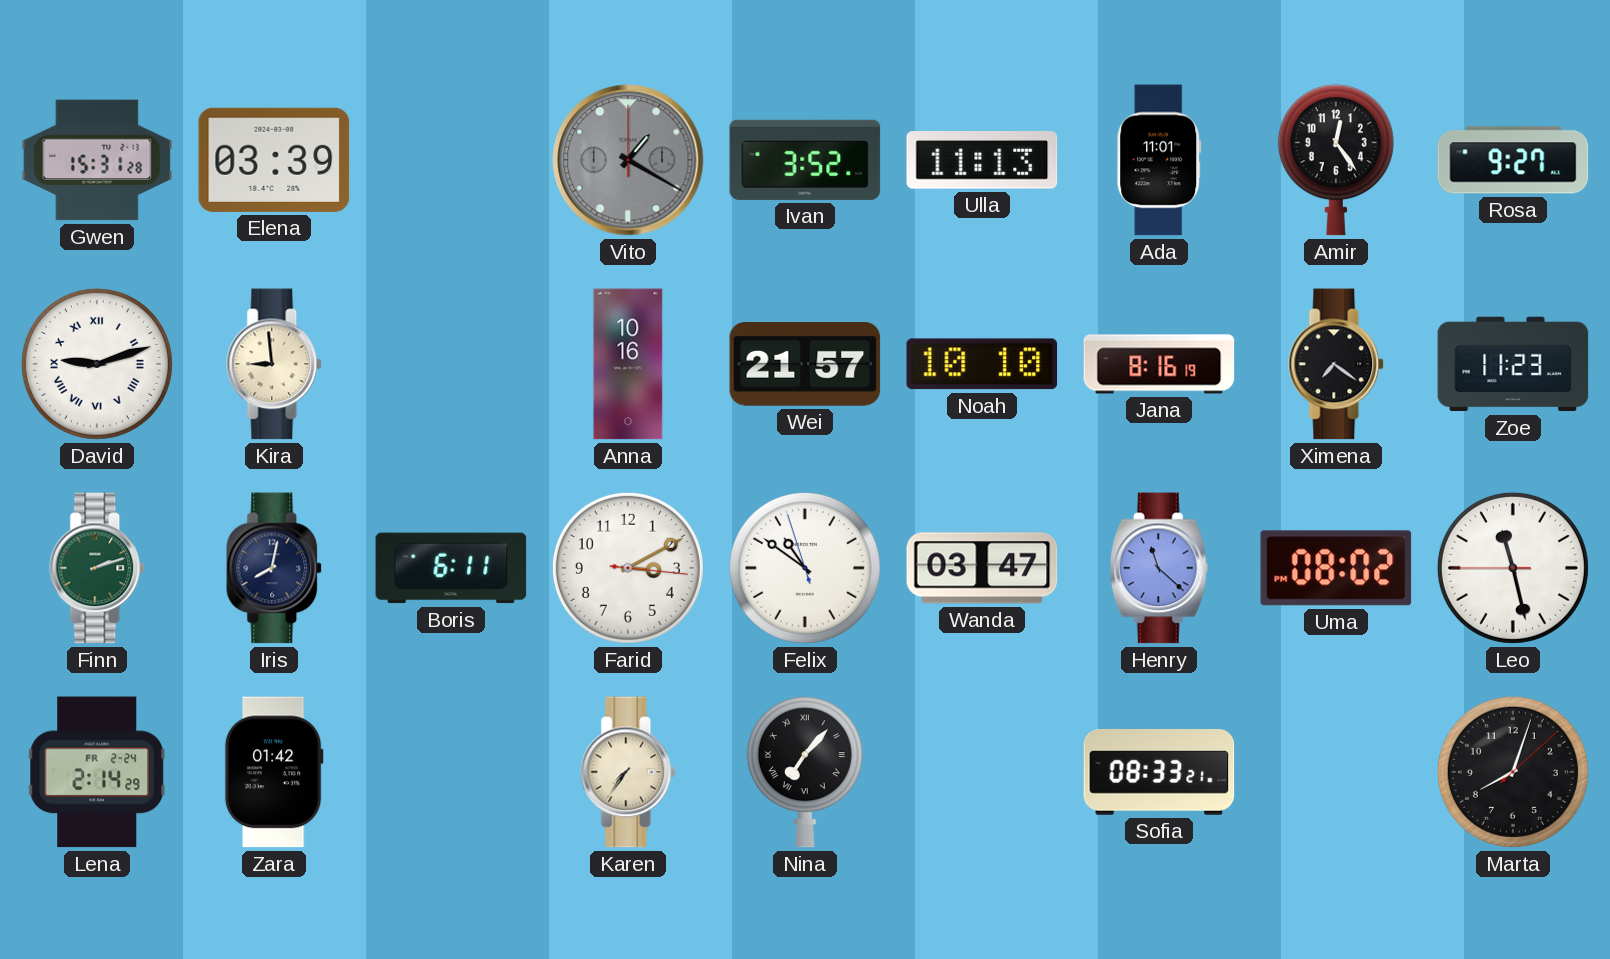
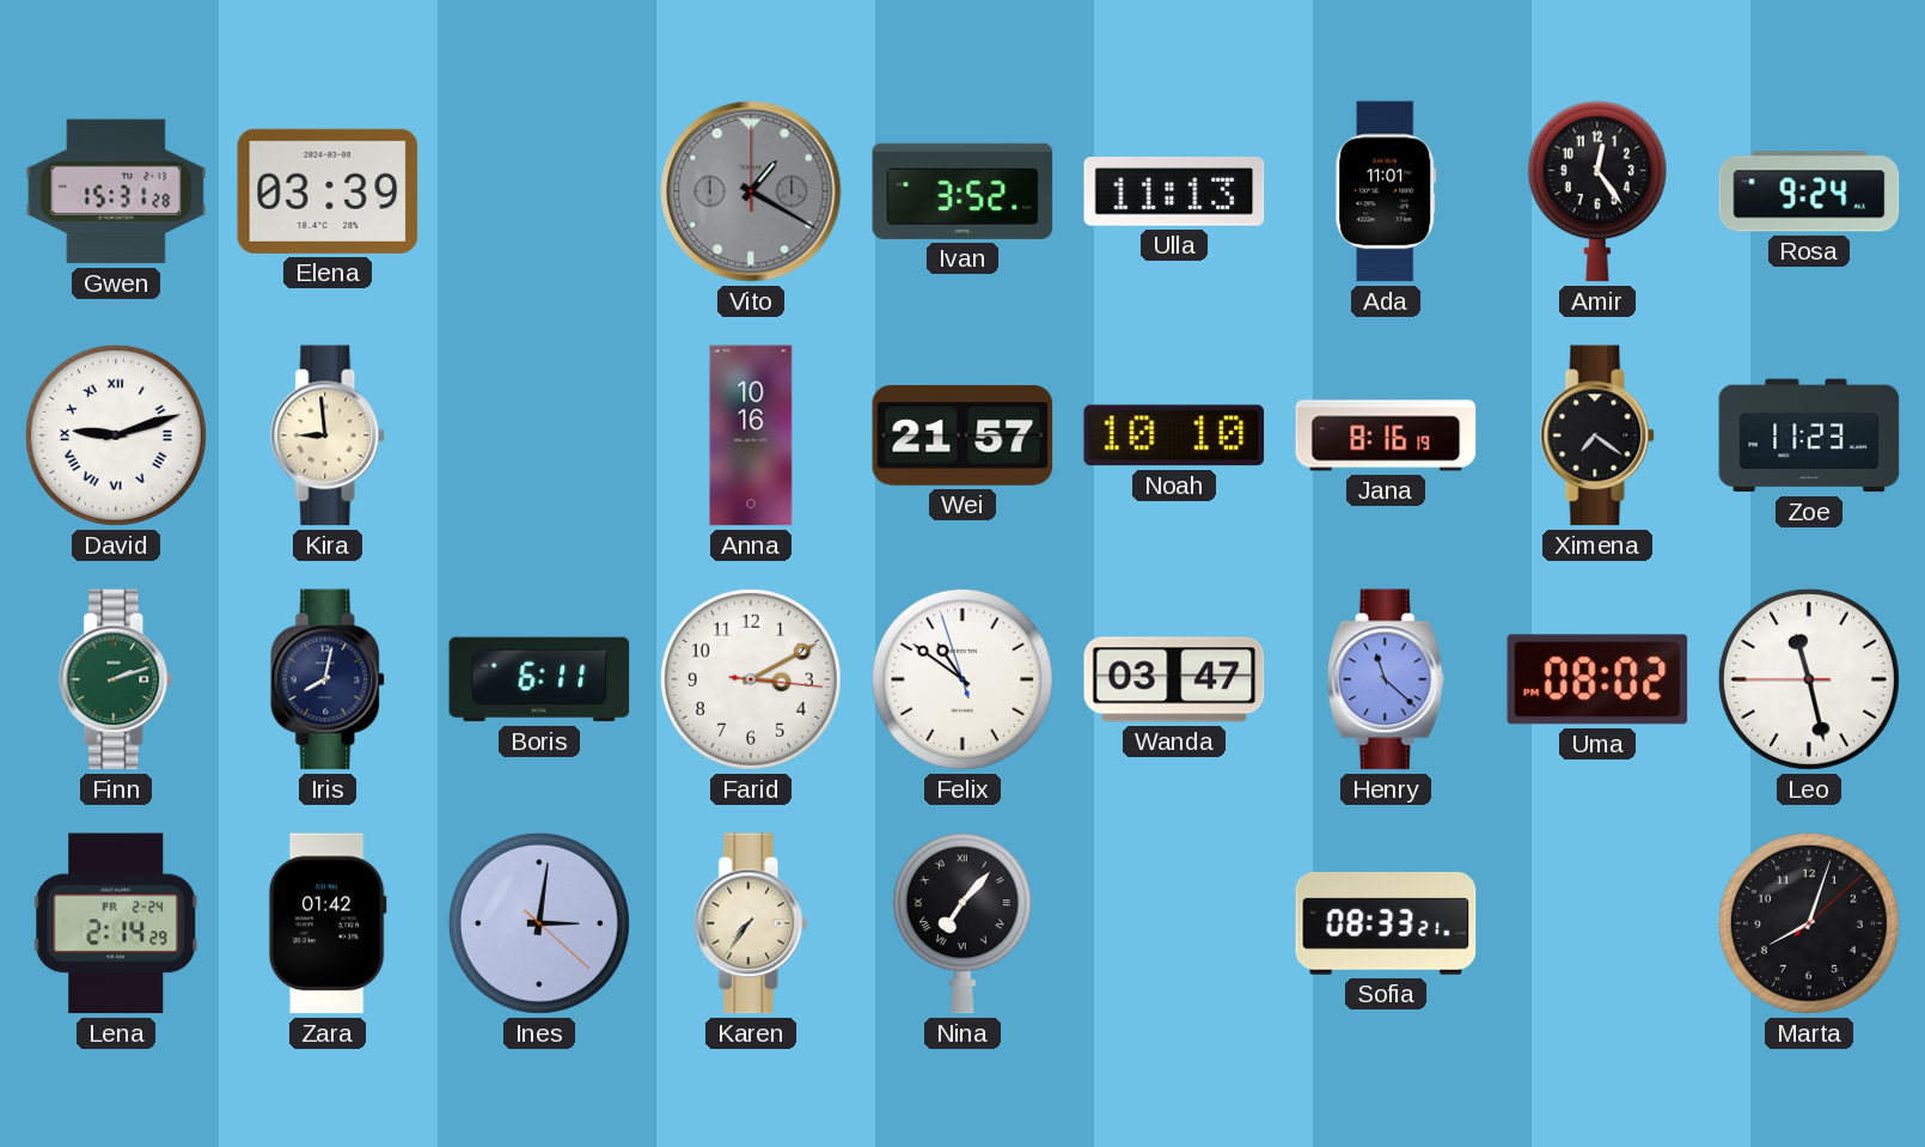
Rosa: 9:27 -> 9:24 (1809, 191)
Ines: none -> 3:01 (539, 923)
